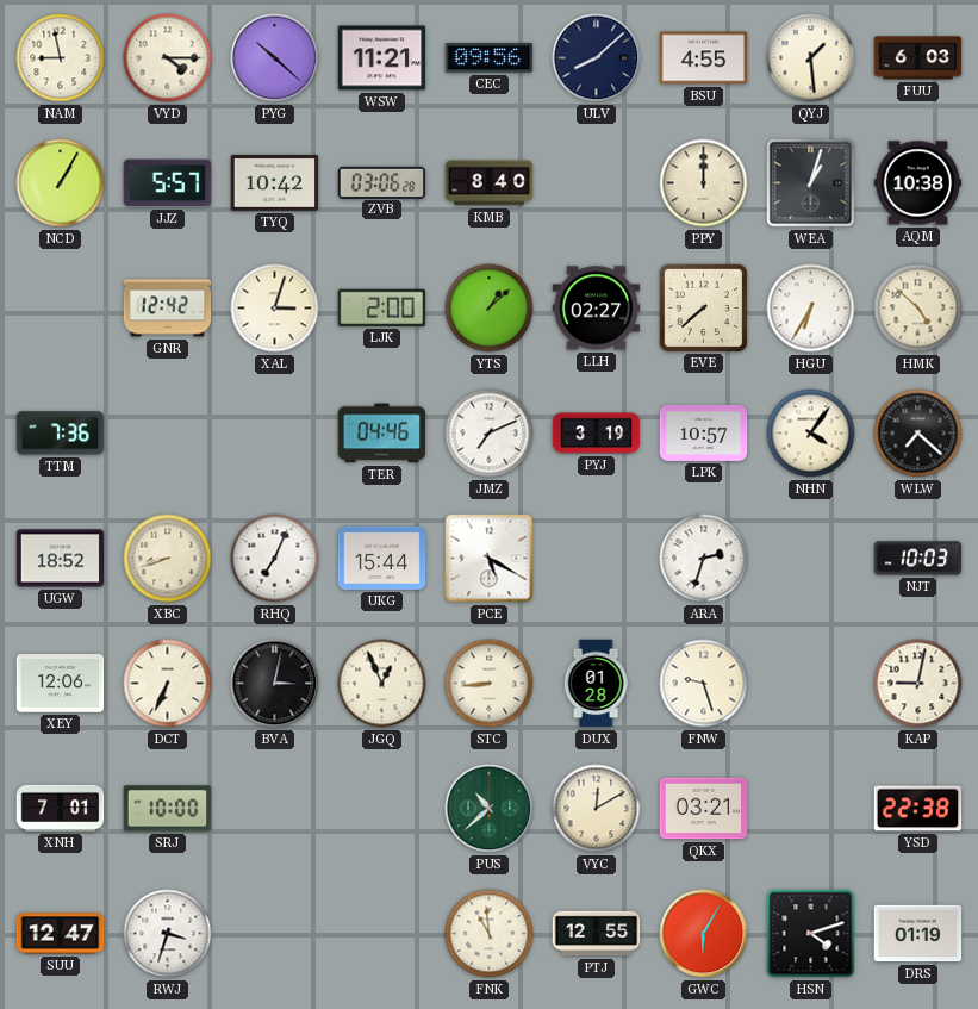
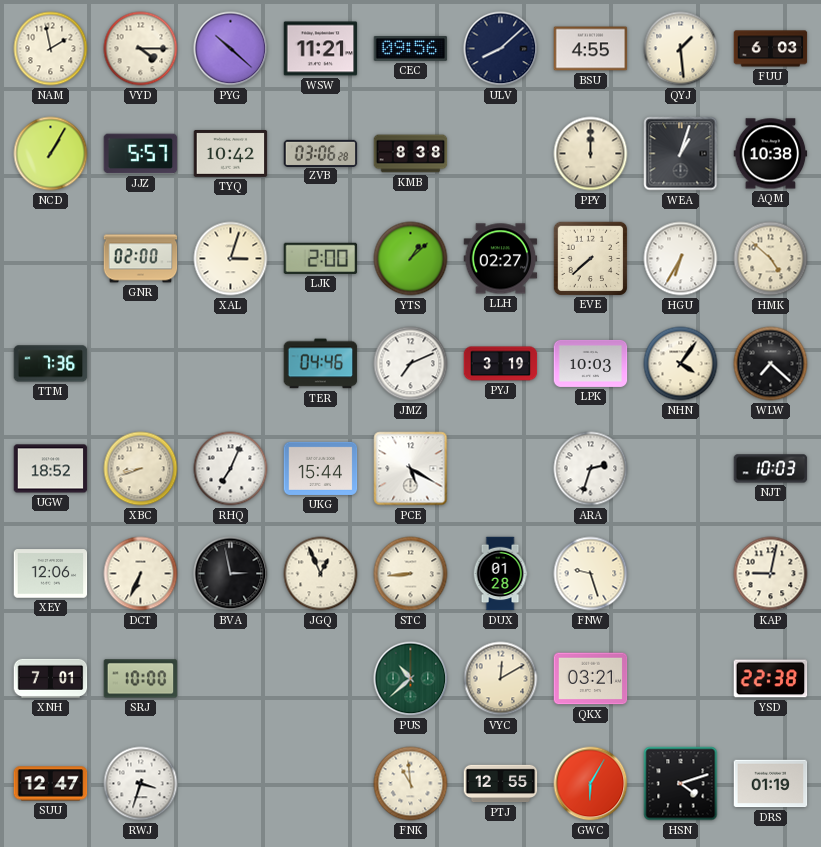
NAM: 8:58 -> 1:58 (51, 49)
KMB: 8:40 -> 8:38 (411, 154)
GNR: 12:42 -> 02:00 (141, 259)
LPK: 10:57 -> 10:03 (591, 363)
BVA: 3:02 -> 2:58 (231, 574)
